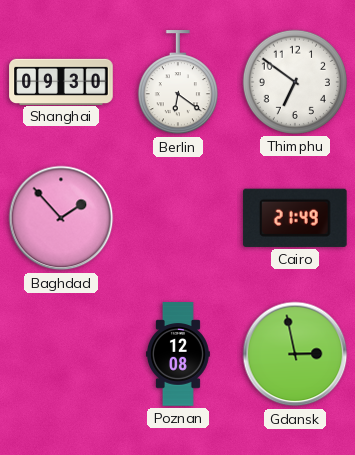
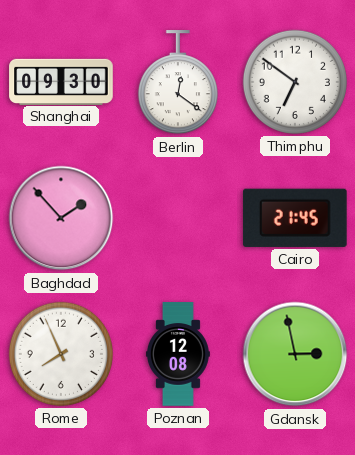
Berlin: 6:21 -> 12:21 (178, 83)
Cairo: 21:49 -> 21:45 (295, 218)
Rome: none -> 7:56 (61, 354)
